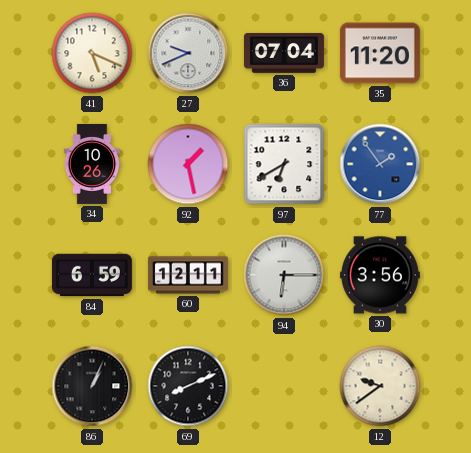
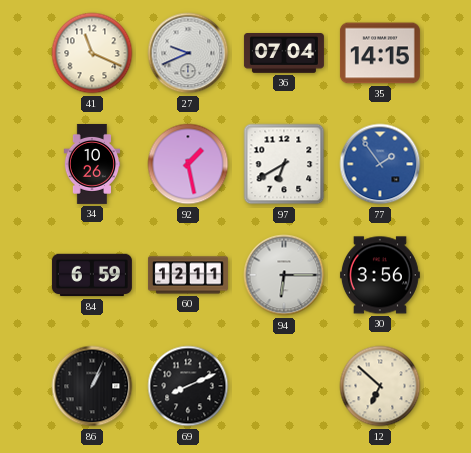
41: 5:19 -> 11:19 (92, 53)
35: 11:20 -> 14:15 (380, 53)
12: 9:39 -> 6:52 (380, 386)
